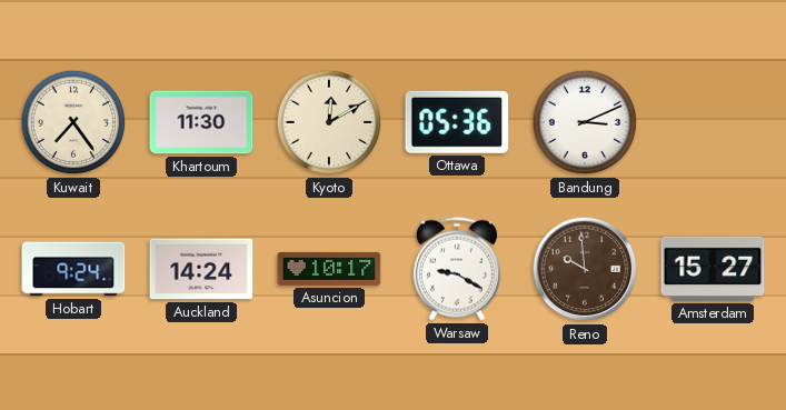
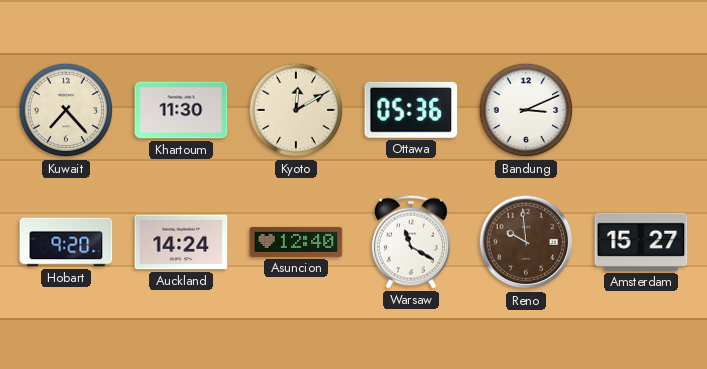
Kuwait: 7:24 -> 7:23 (66, 110)
Hobart: 9:24 -> 9:20 (66, 242)
Asuncion: 10:17 -> 12:40 (296, 242)
Warsaw: 9:20 -> 11:20 (411, 242)
